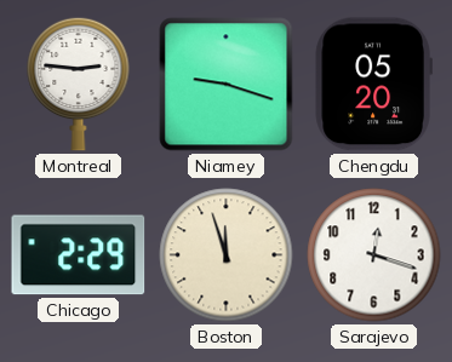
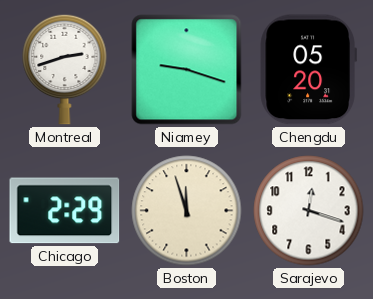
Montreal: 2:46 -> 2:42 (65, 69)
